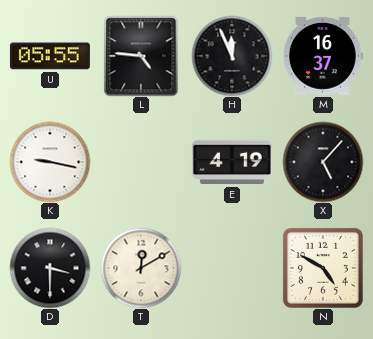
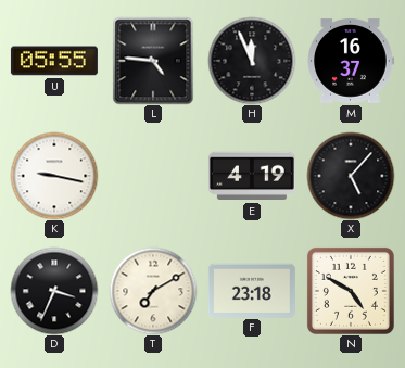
D: 3:30 -> 3:34 (54, 291)
T: 12:10 -> 7:10 (153, 291)
F: none -> 23:18 (252, 290)
